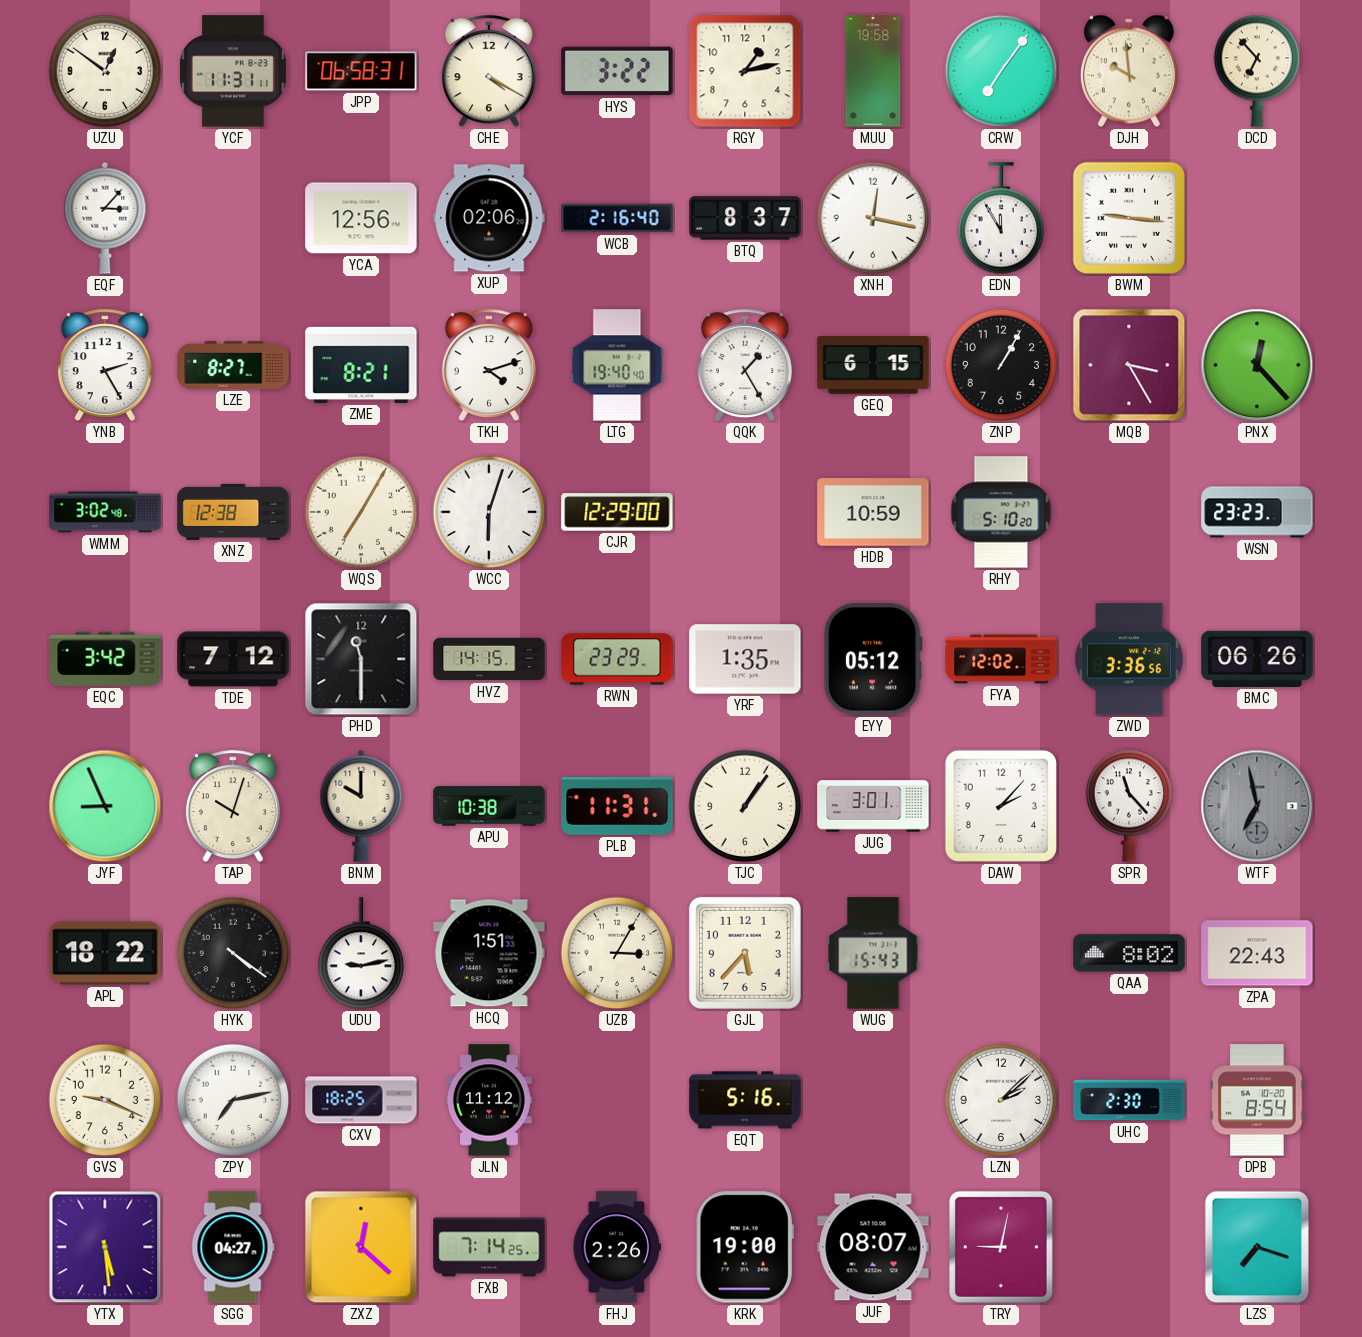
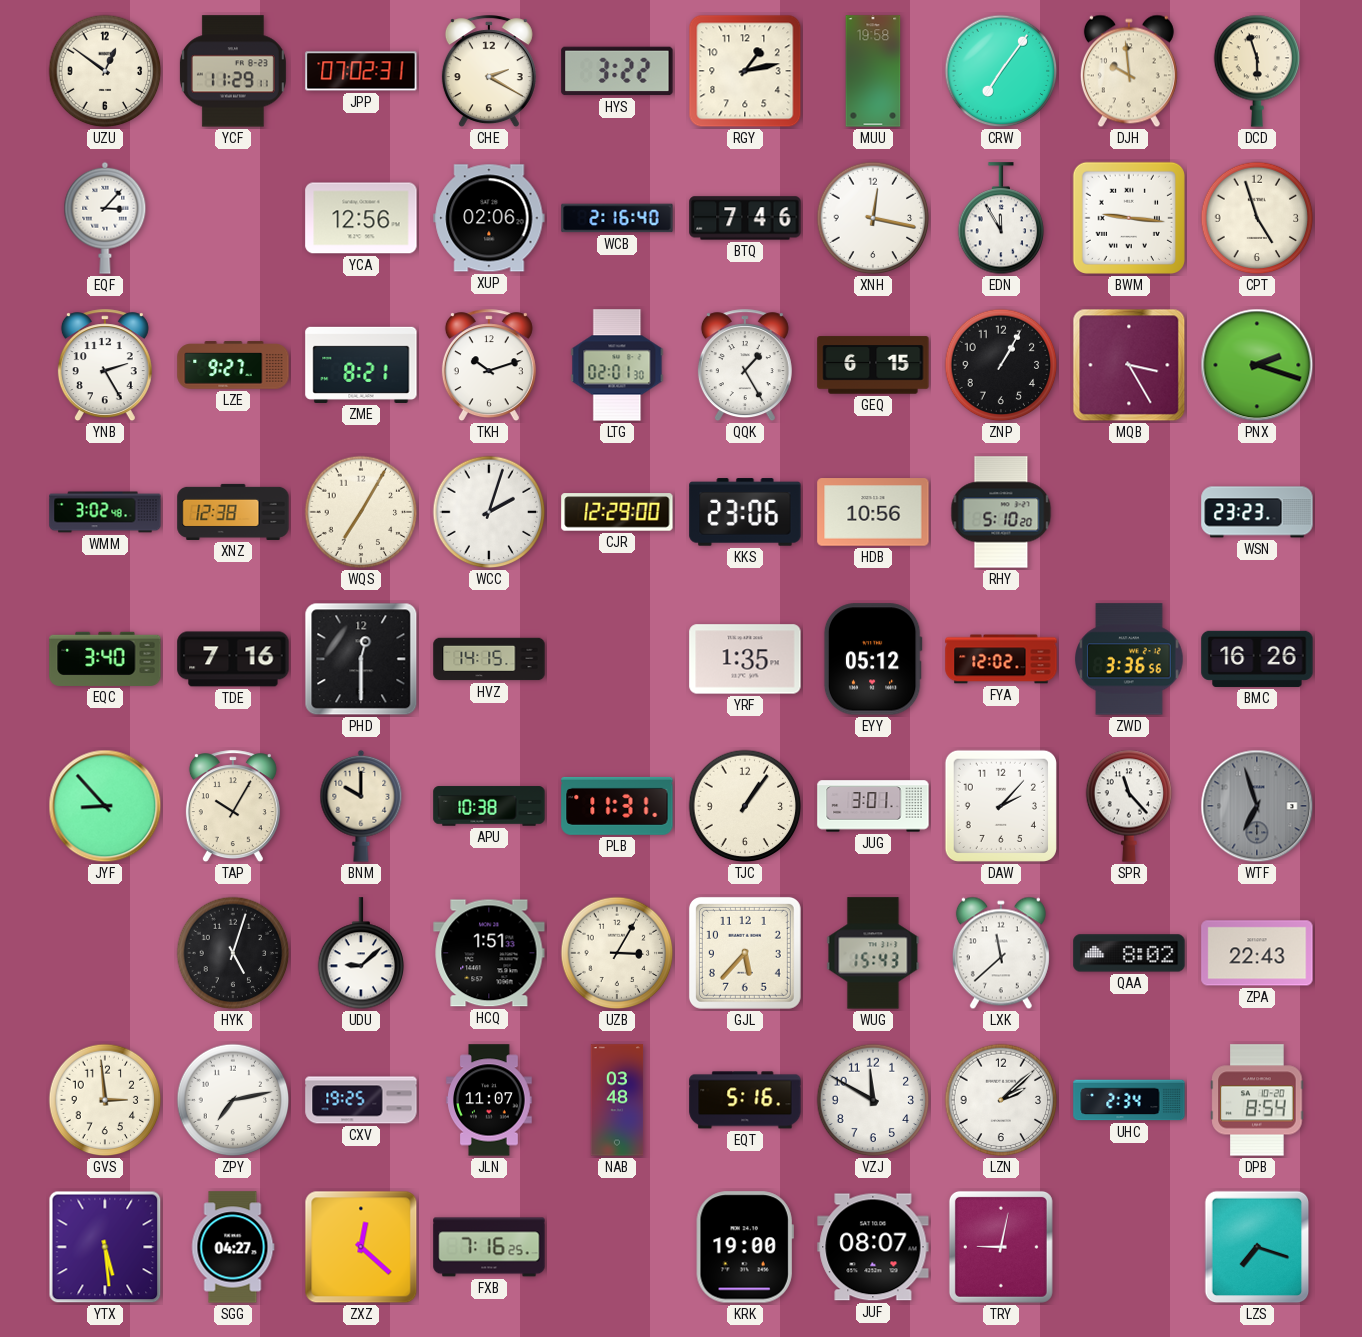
YCF: 11:31 -> 11:29 (233, 71)
JPP: 06:58 -> 07:02 (361, 71)
CHE: 4:20 -> 2:20 (489, 72)
DCD: 6:53 -> 5:57 (1257, 71)
BTQ: 8:37 -> 7:46 (745, 218)
CPT: none -> 4:57 (1257, 218)
LZE: 8:27 -> 9:27 (233, 365)
TKH: 4:12 -> 10:12 (489, 366)
LTG: 19:40 -> 02:01 (617, 365)
PNX: 12:23 -> 2:18 (1257, 365)
WCC: 6:03 -> 2:03 (489, 512)
KKS: none -> 23:06 (745, 512)
HDB: 10:59 -> 10:56 (873, 512)
EQC: 3:42 -> 3:40 (105, 659)
TDE: 7:12 -> 7:16 (233, 659)
PHD: 11:30 -> 12:30 (361, 659)
RWN: 23:29 -> none (617, 659)
BMC: 06:26 -> 16:26 (1257, 659)
JYF: 8:56 -> 8:53 (105, 806)
TAP: 10:03 -> 10:05 (233, 807)
WTF: 6:58 -> 6:57 (1257, 806)
APL: 18:22 -> none (105, 953)
HYK: 4:21 -> 5:03 (233, 953)
UDU: 9:13 -> 9:08 (361, 954)
LXK: none -> 11:38 (1001, 953)
GVS: 9:19 -> 2:59 (105, 1100)
CXV: 18:25 -> 19:25 (361, 1100)
JLN: 11:12 -> 11:07 (489, 1100)
NAB: none -> 03:48 (617, 1100)
VZJ: none -> 11:50 (873, 1100)
UHC: 2:30 -> 2:34 (1129, 1100)
FXB: 7:14 -> 7:16 (489, 1247)
FHJ: 2:26 -> none (616, 1247)
